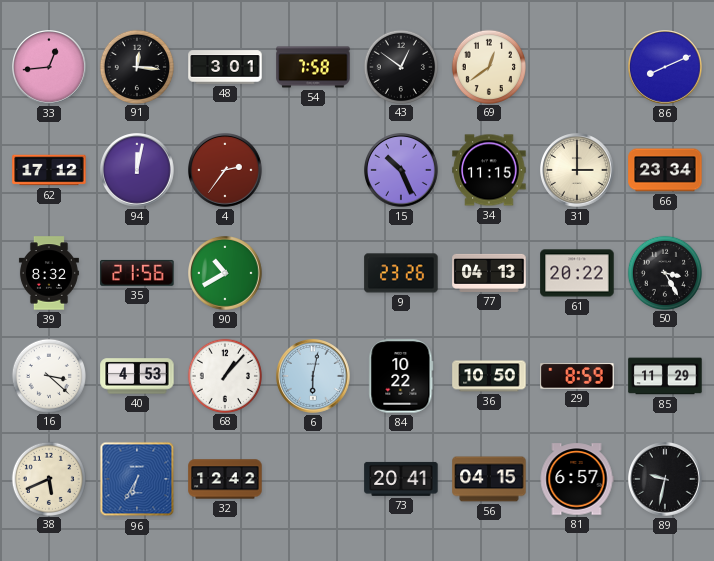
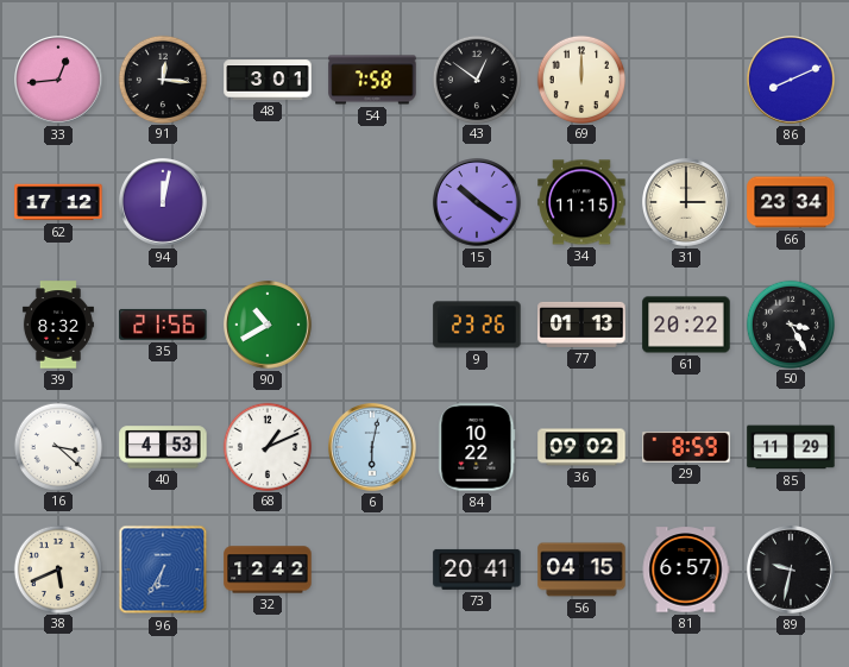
69: 12:39 -> 12:00 (580, 78)
4: 2:36 -> none (226, 171)
15: 10:26 -> 10:21 (478, 203)
77: 04:13 -> 01:13 (581, 325)
68: 1:07 -> 1:11 (266, 446)
36: 10:50 -> 09:02 (581, 447)
